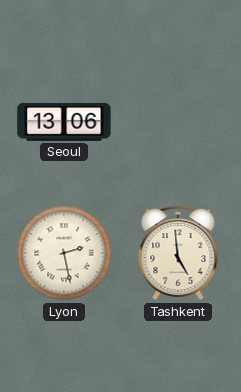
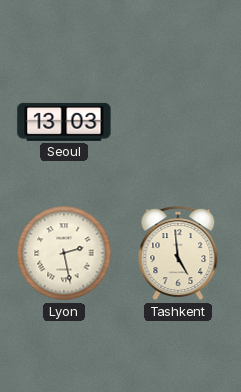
Seoul: 13:06 -> 13:03 (64, 122)
